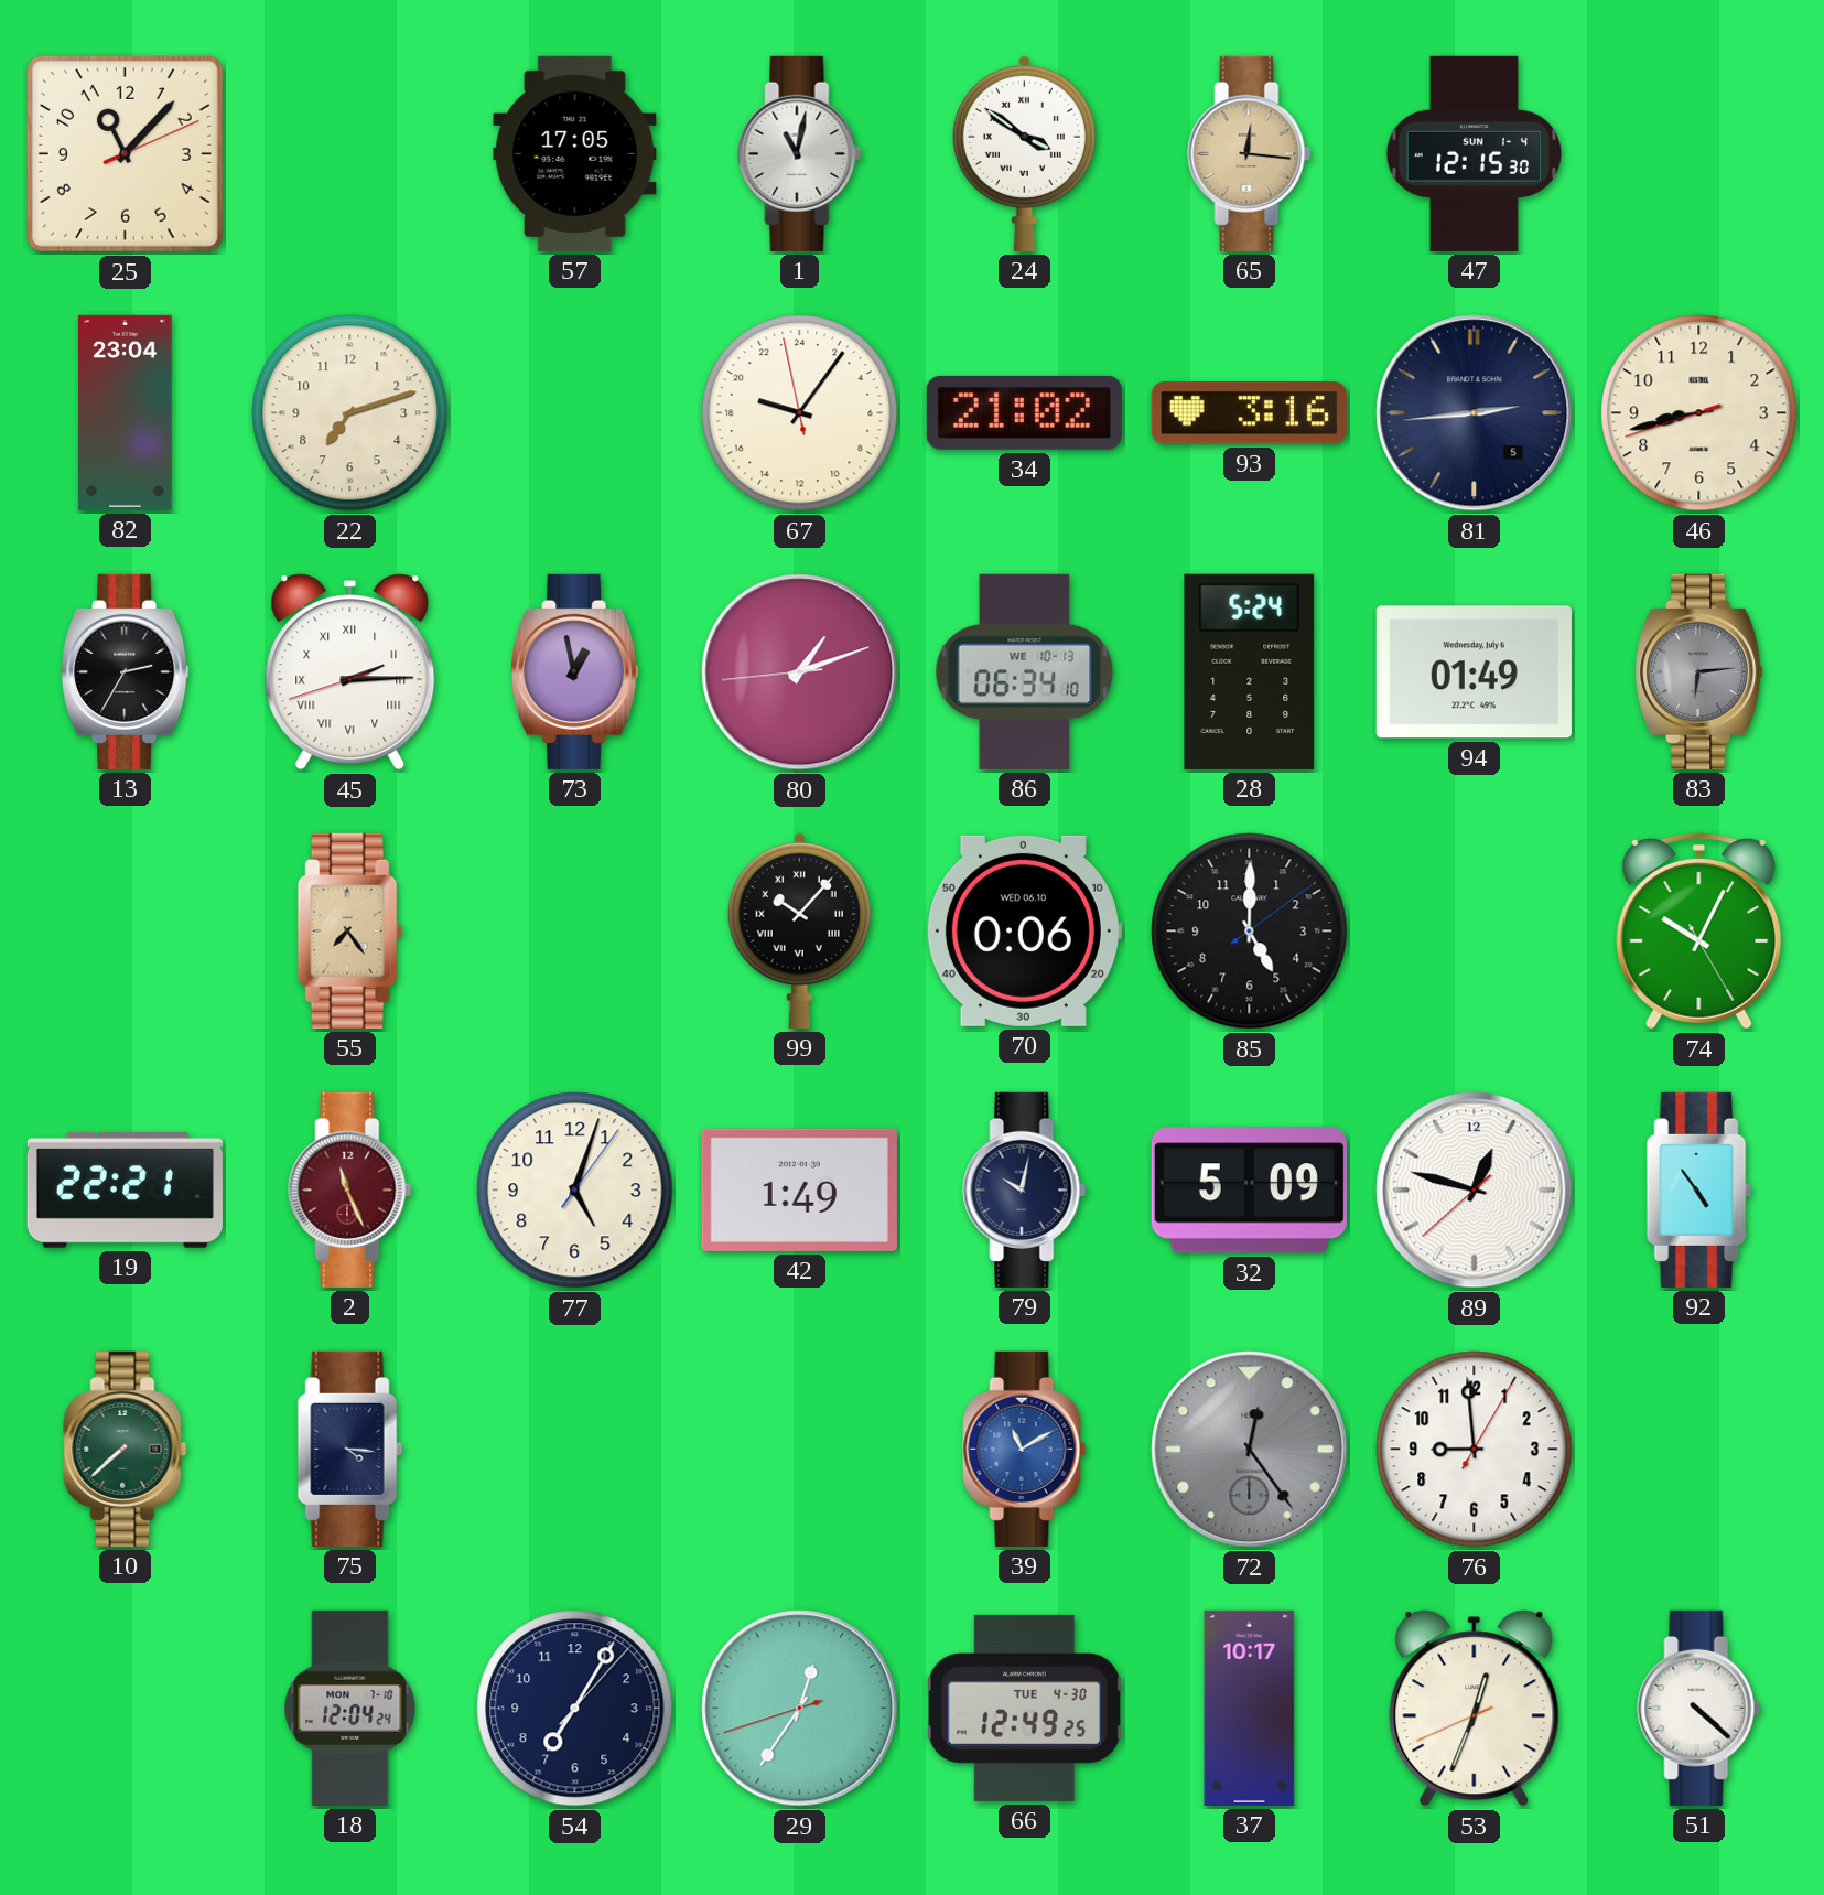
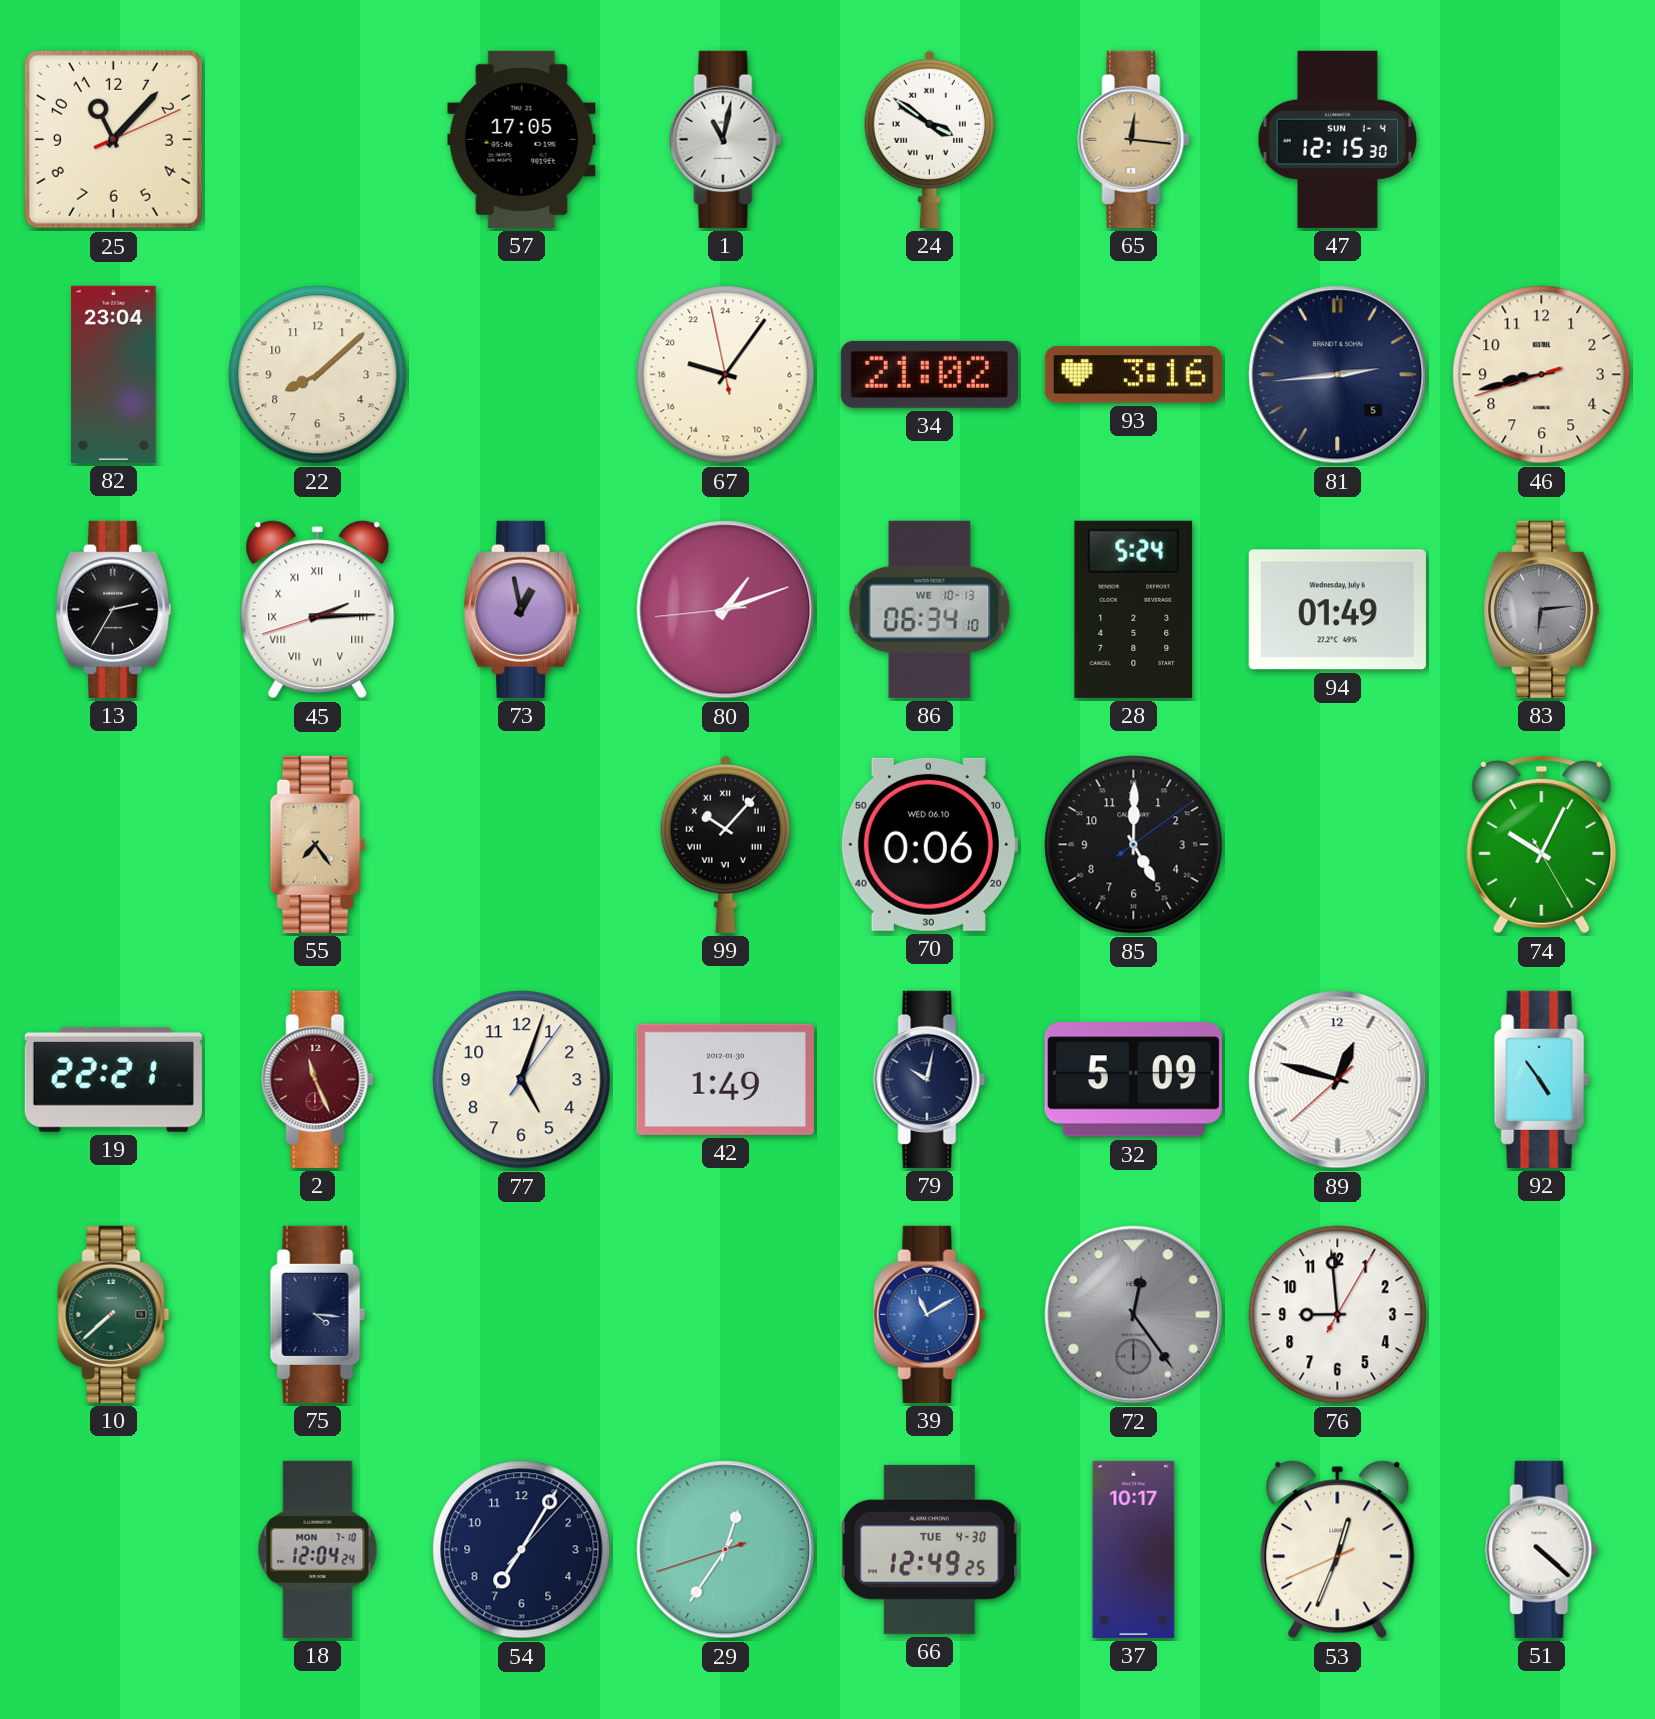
22: 7:12 -> 8:08 (318, 375)
